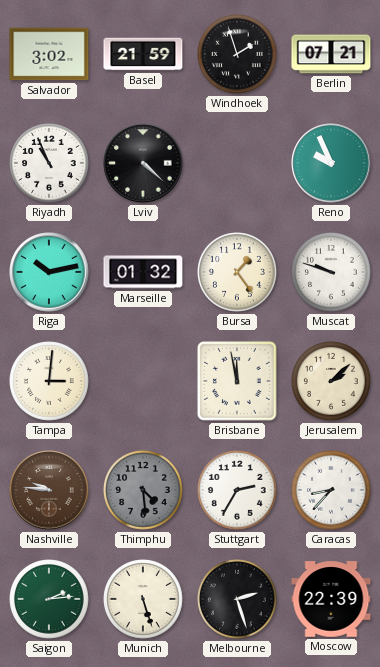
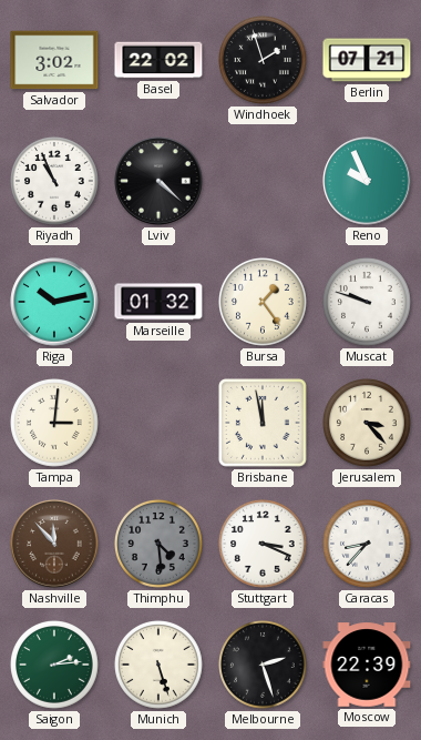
Basel: 21:59 -> 22:02 (158, 60)
Jerusalem: 2:08 -> 3:23 (368, 424)
Nashville: 9:46 -> 11:53 (54, 544)
Stuttgart: 2:35 -> 3:19 (264, 545)
